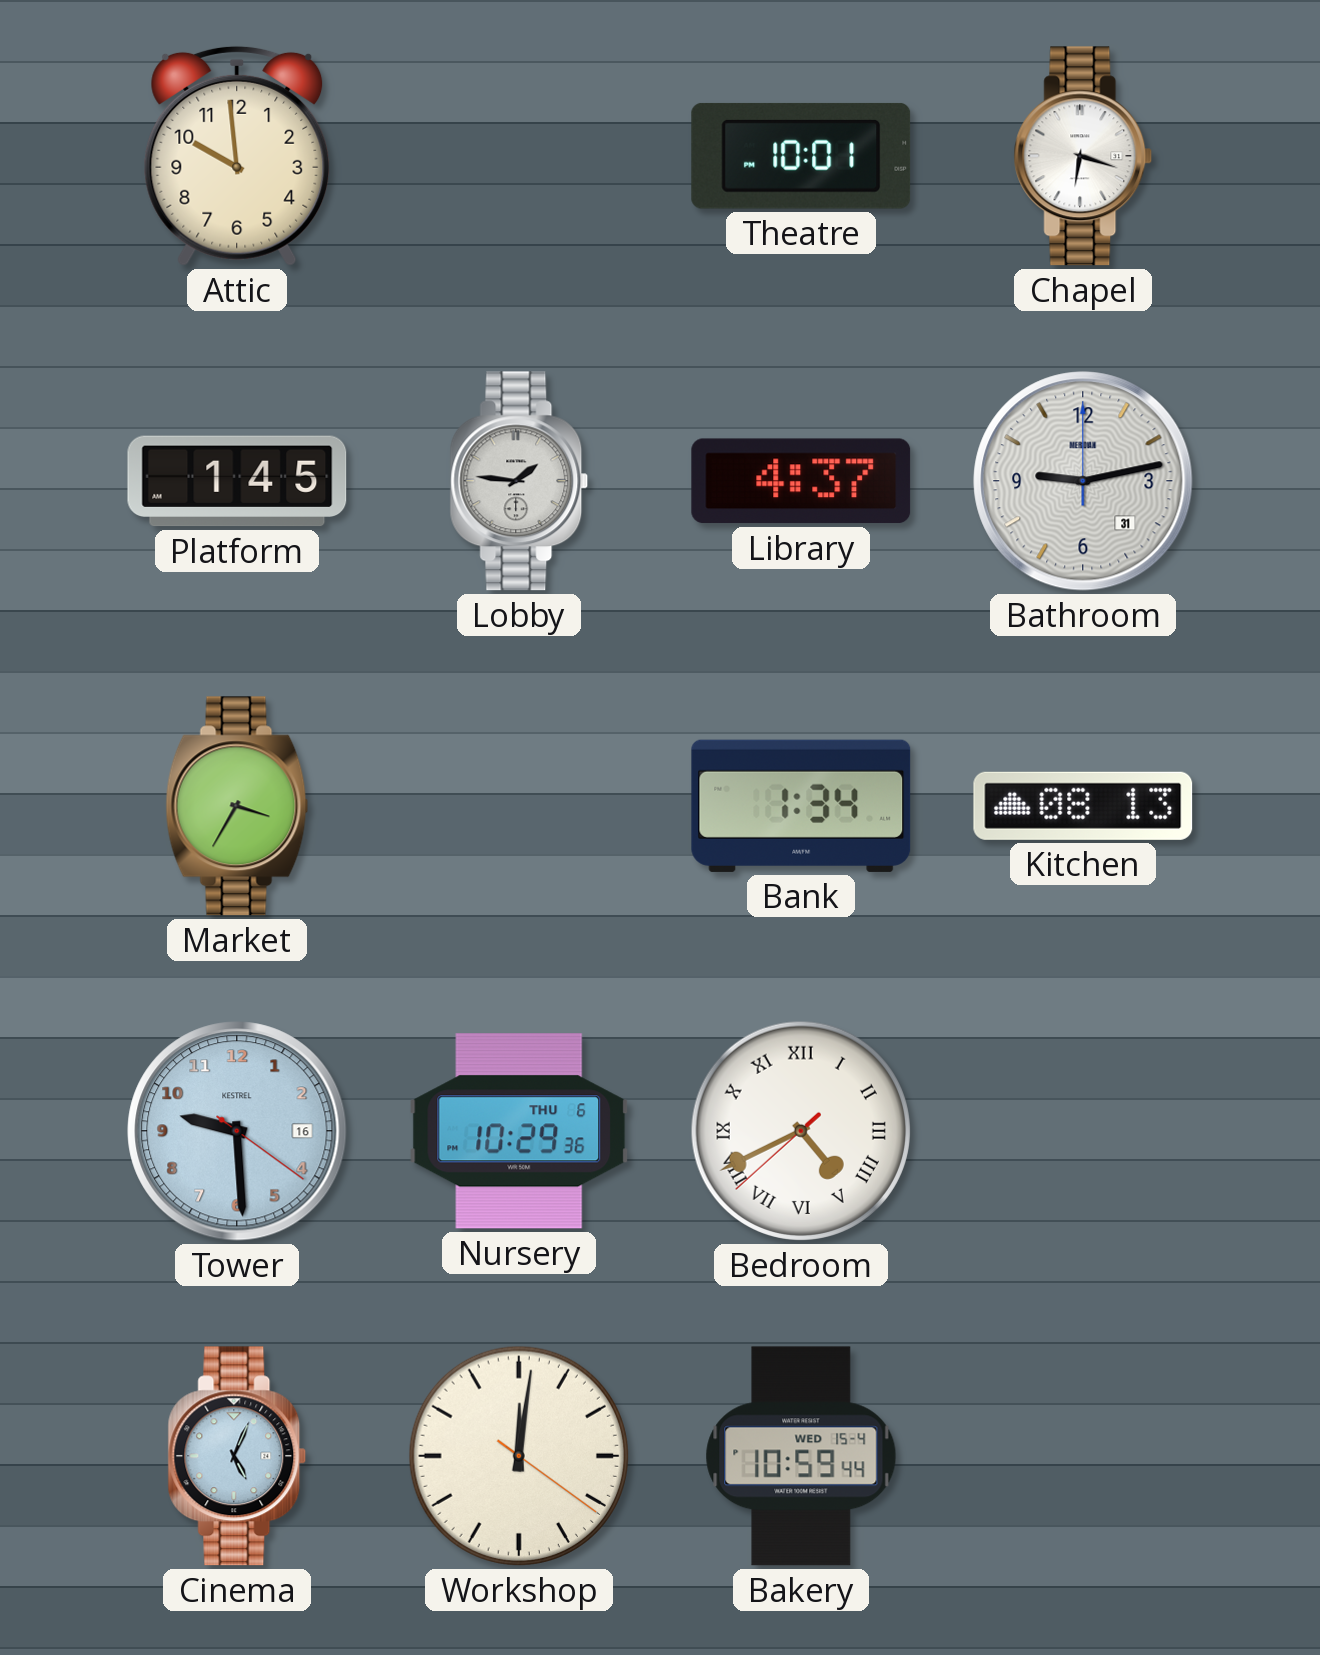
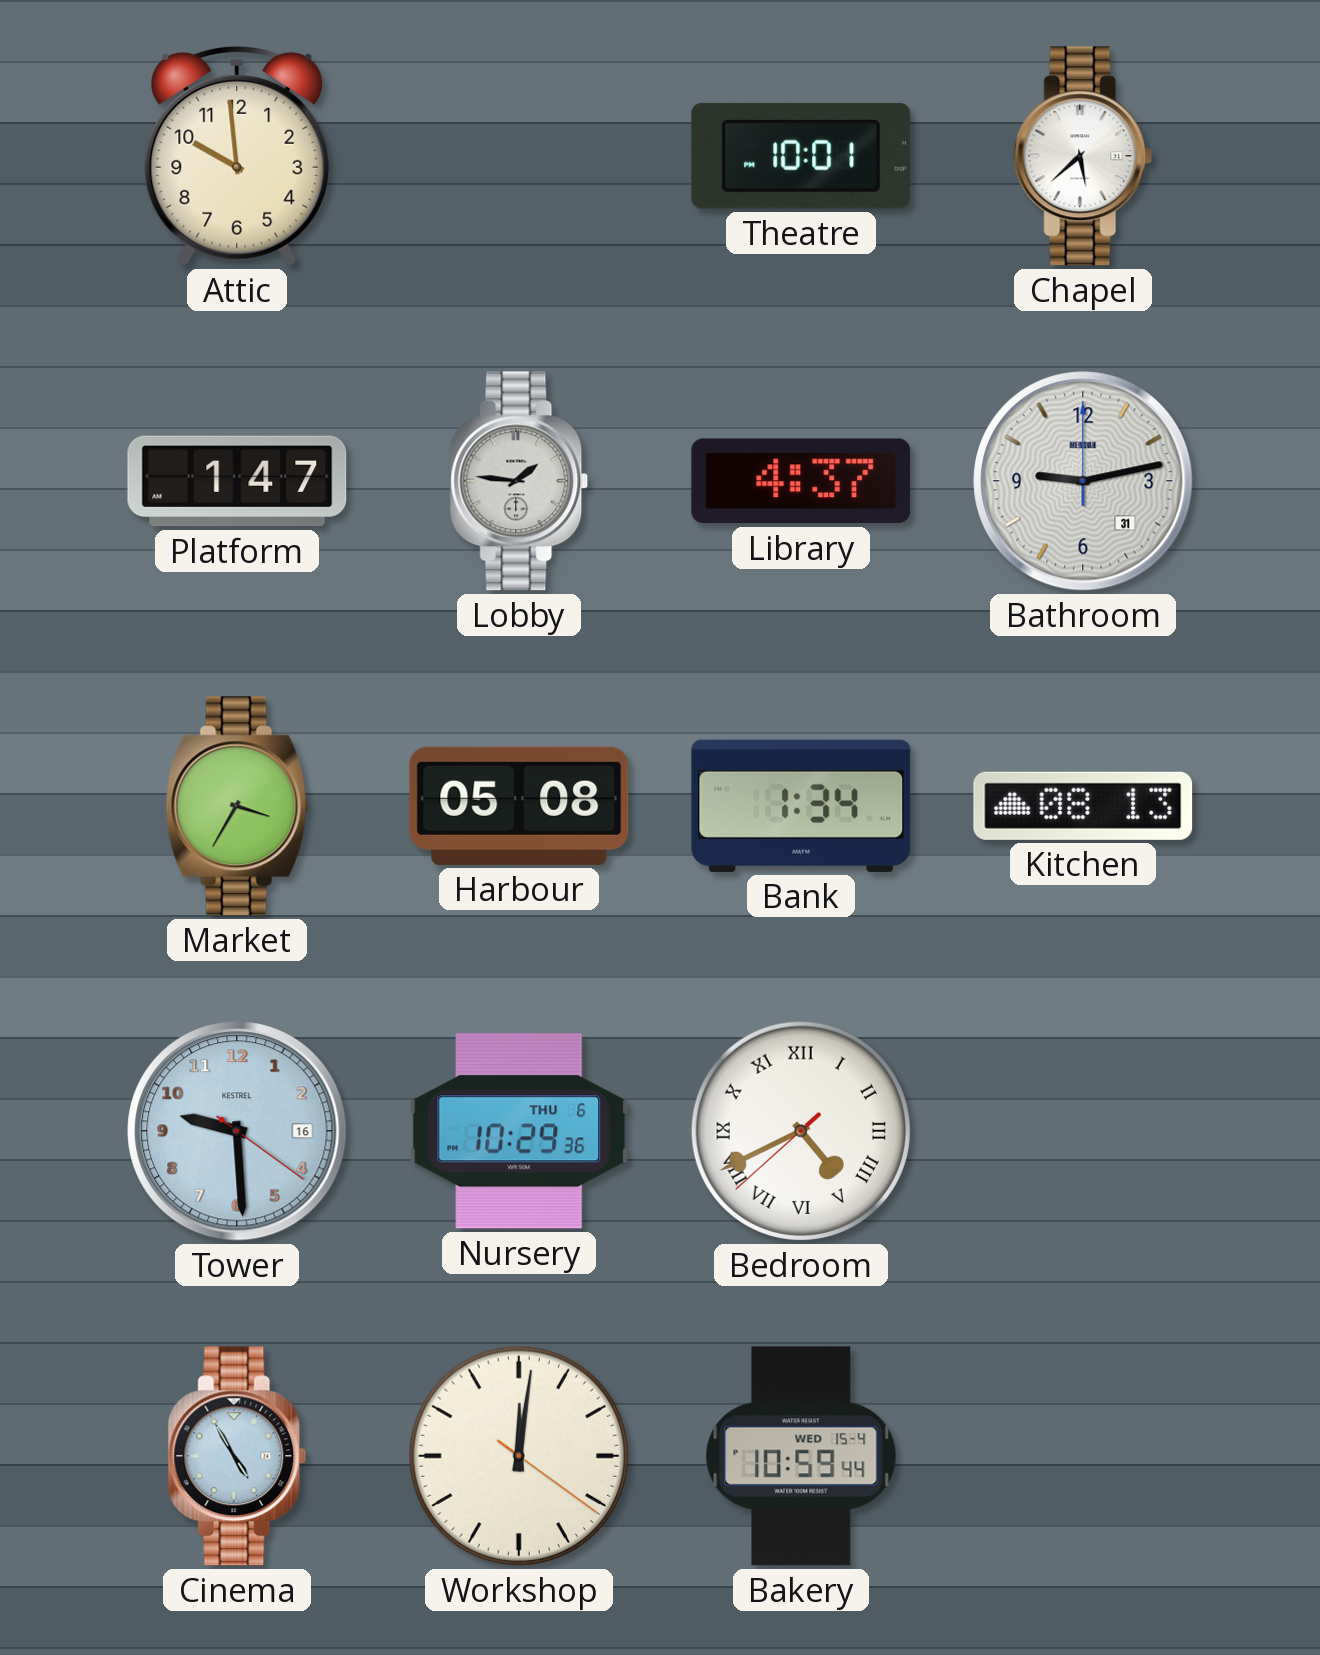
Chapel: 6:18 -> 5:38 (1083, 156)
Platform: 1:45 -> 1:47 (237, 481)
Harbour: none -> 05:08 (519, 806)
Cinema: 5:04 -> 4:55 (237, 1456)
